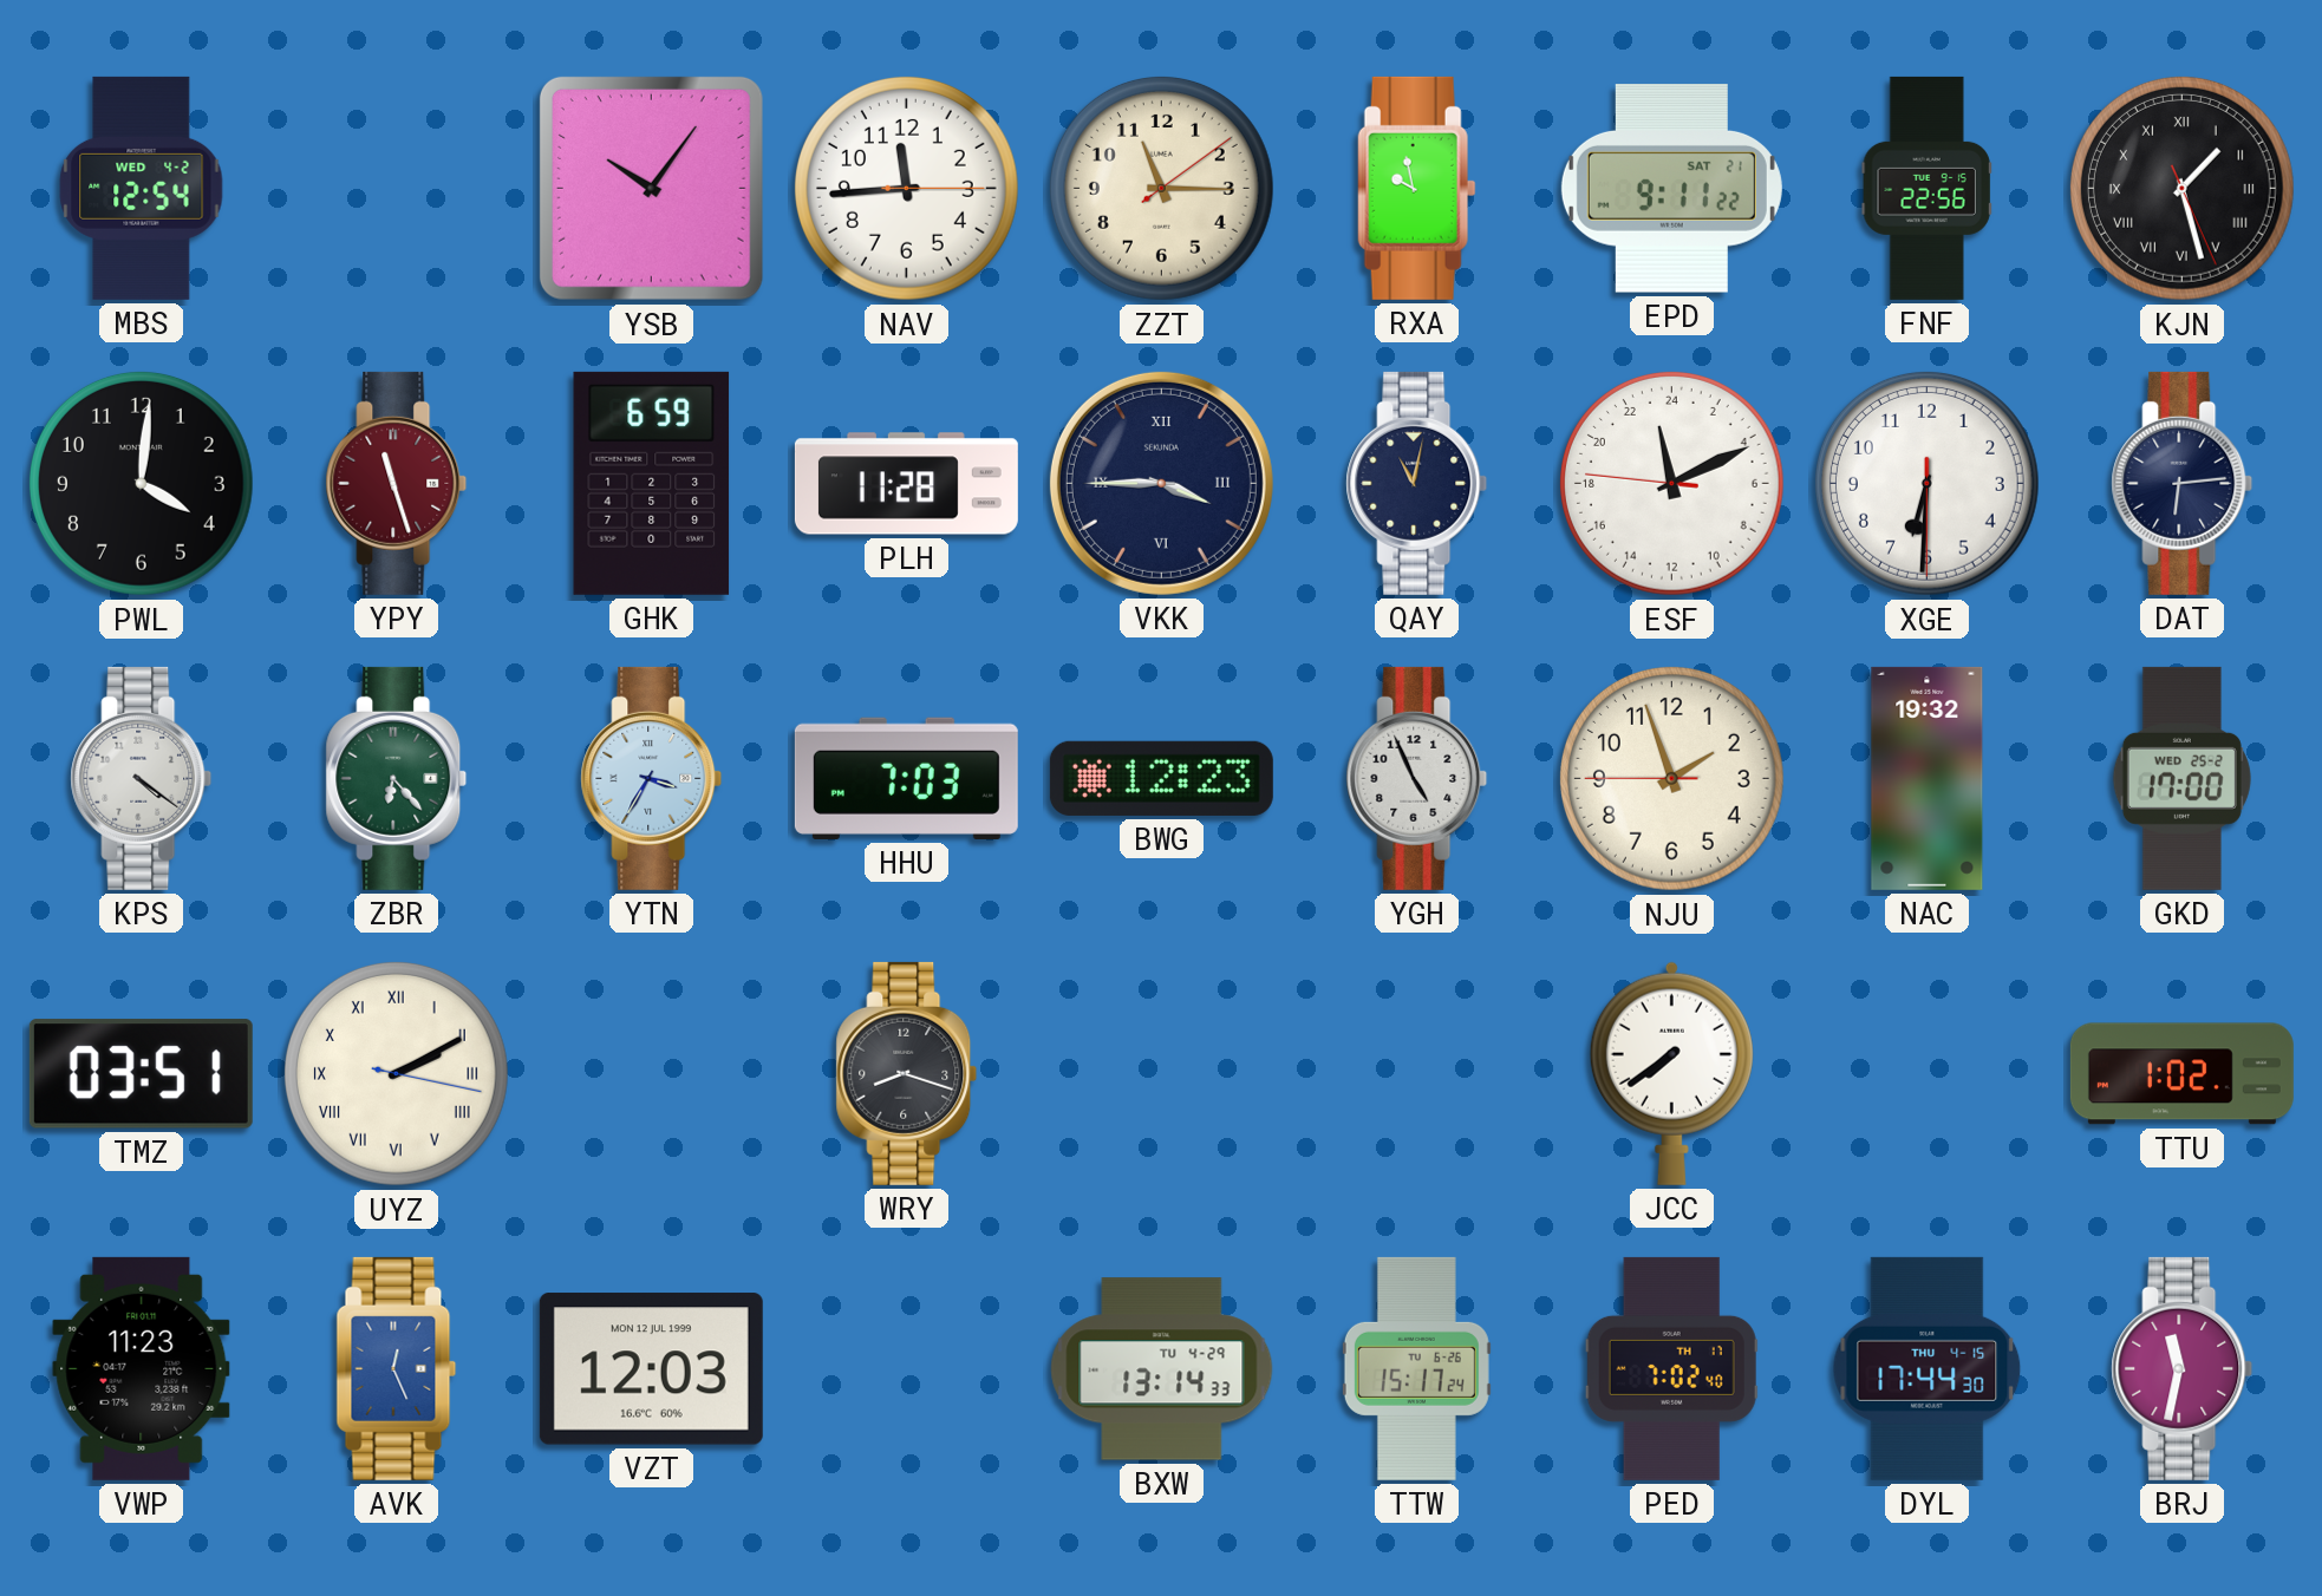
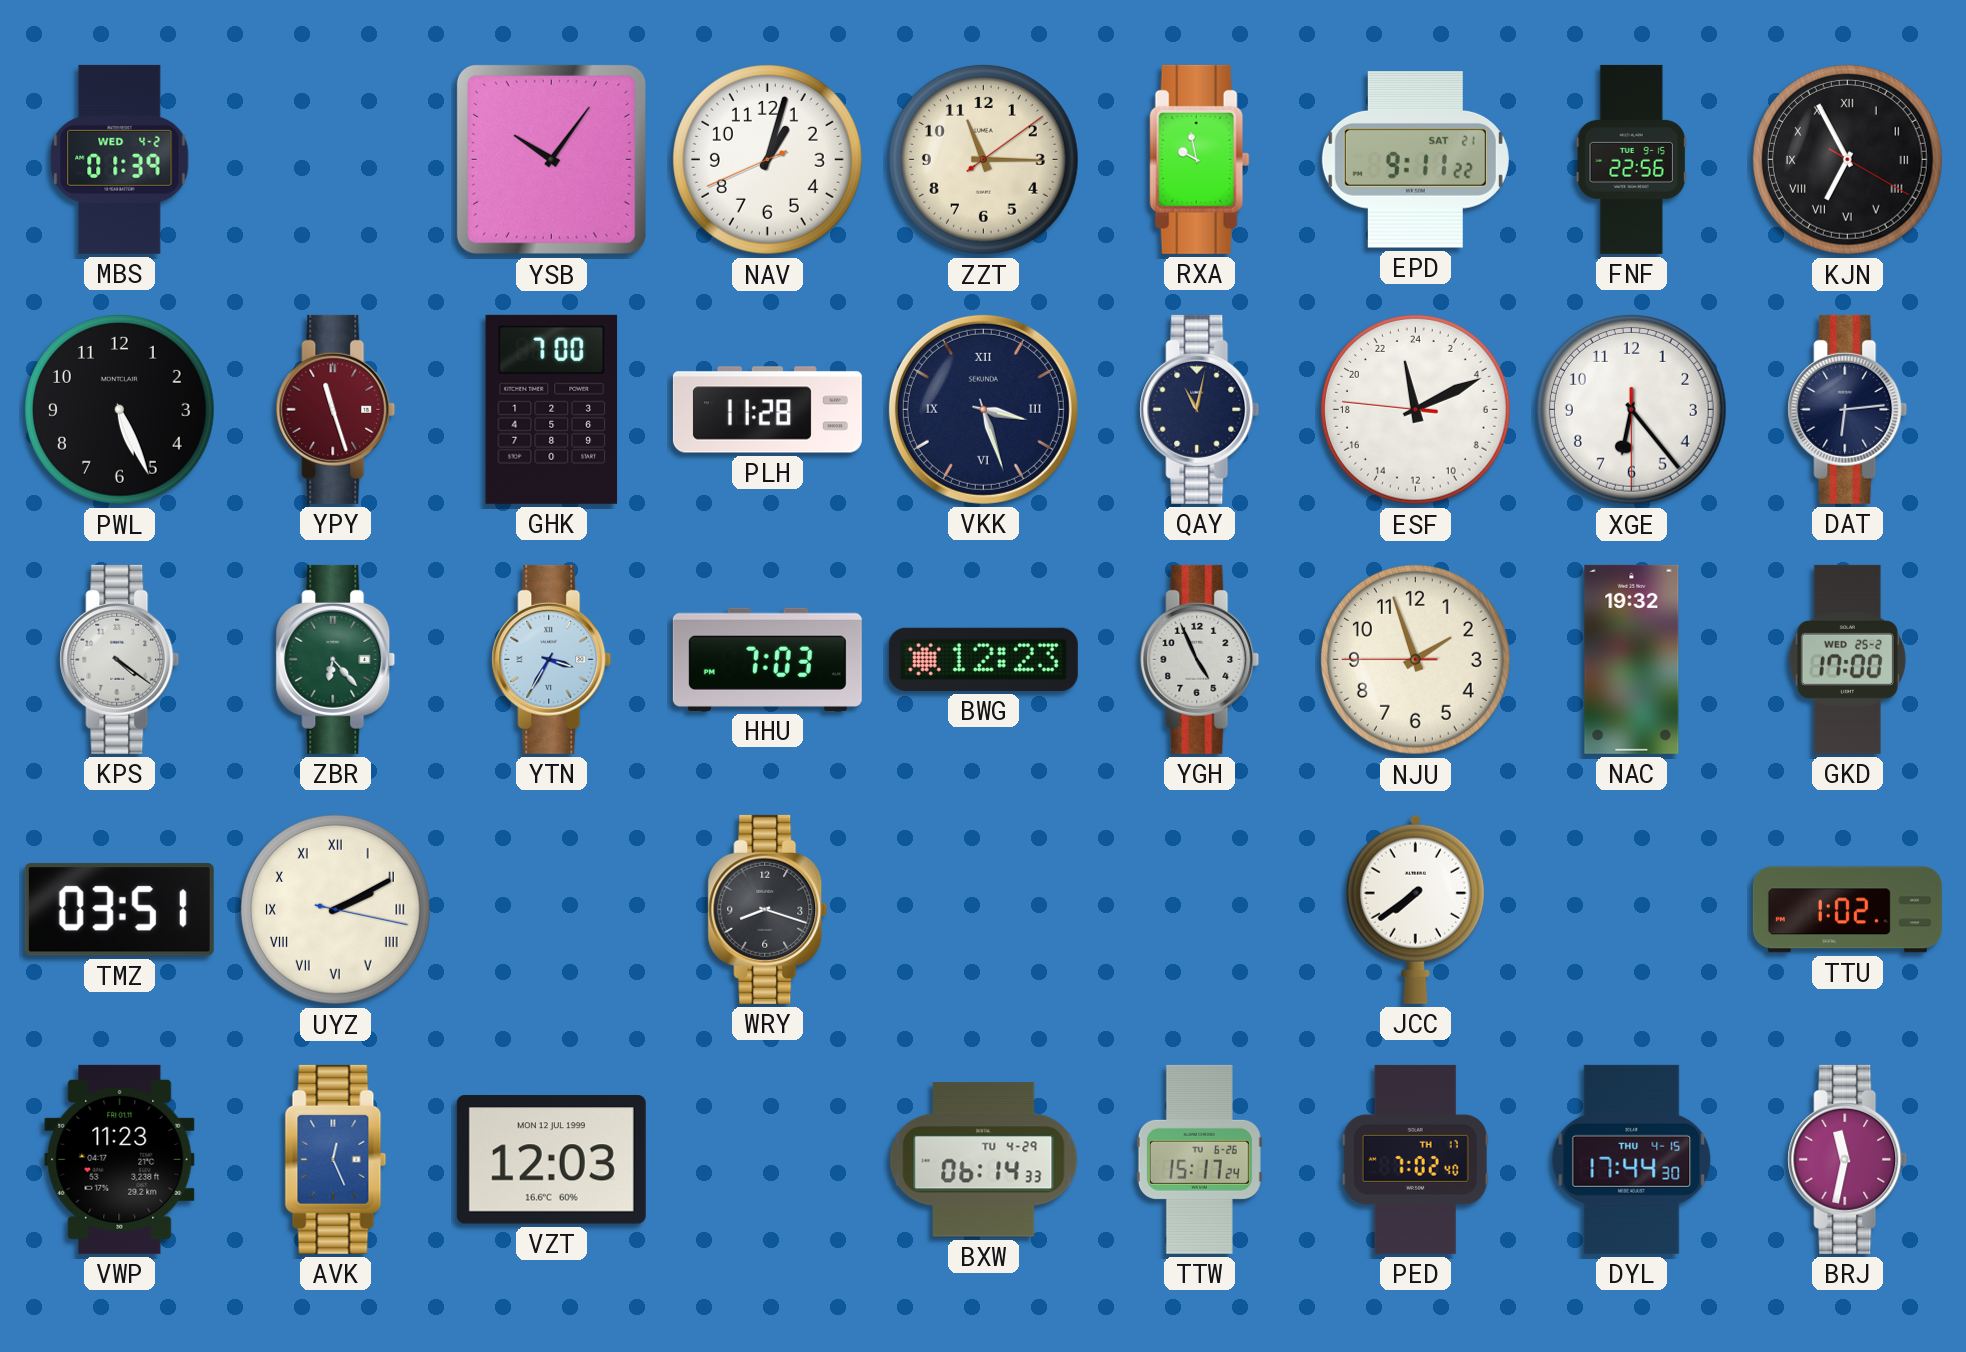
MBS: 12:54 -> 01:39 (120, 159)
NAV: 11:44 -> 1:02 (767, 159)
KJN: 1:27 -> 6:55 (1847, 159)
PWL: 4:01 -> 5:26 (119, 409)
GHK: 6:59 -> 7:00 (552, 409)
VKK: 3:45 -> 3:27 (983, 409)
XGE: 6:30 -> 6:23 (1631, 409)
BXW: 13:14 -> 06:14 (984, 1160)
